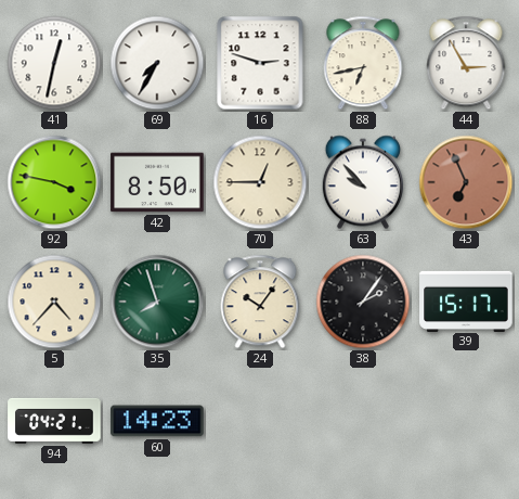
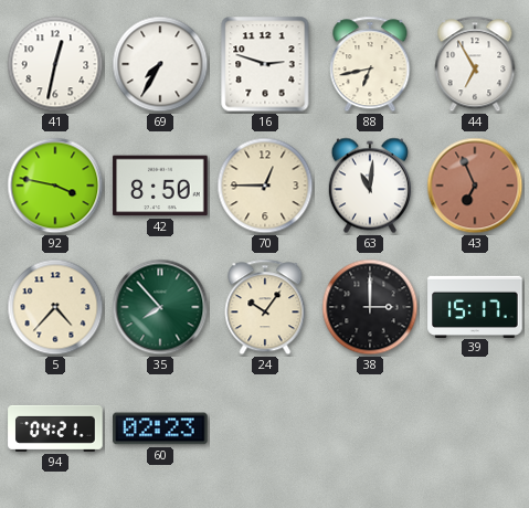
44: 2:55 -> 6:55 (475, 64)
63: 9:53 -> 11:01 (370, 186)
35: 7:57 -> 7:53 (160, 307)
38: 2:06 -> 3:00 (370, 307)
60: 14:23 -> 02:23 (160, 428)
